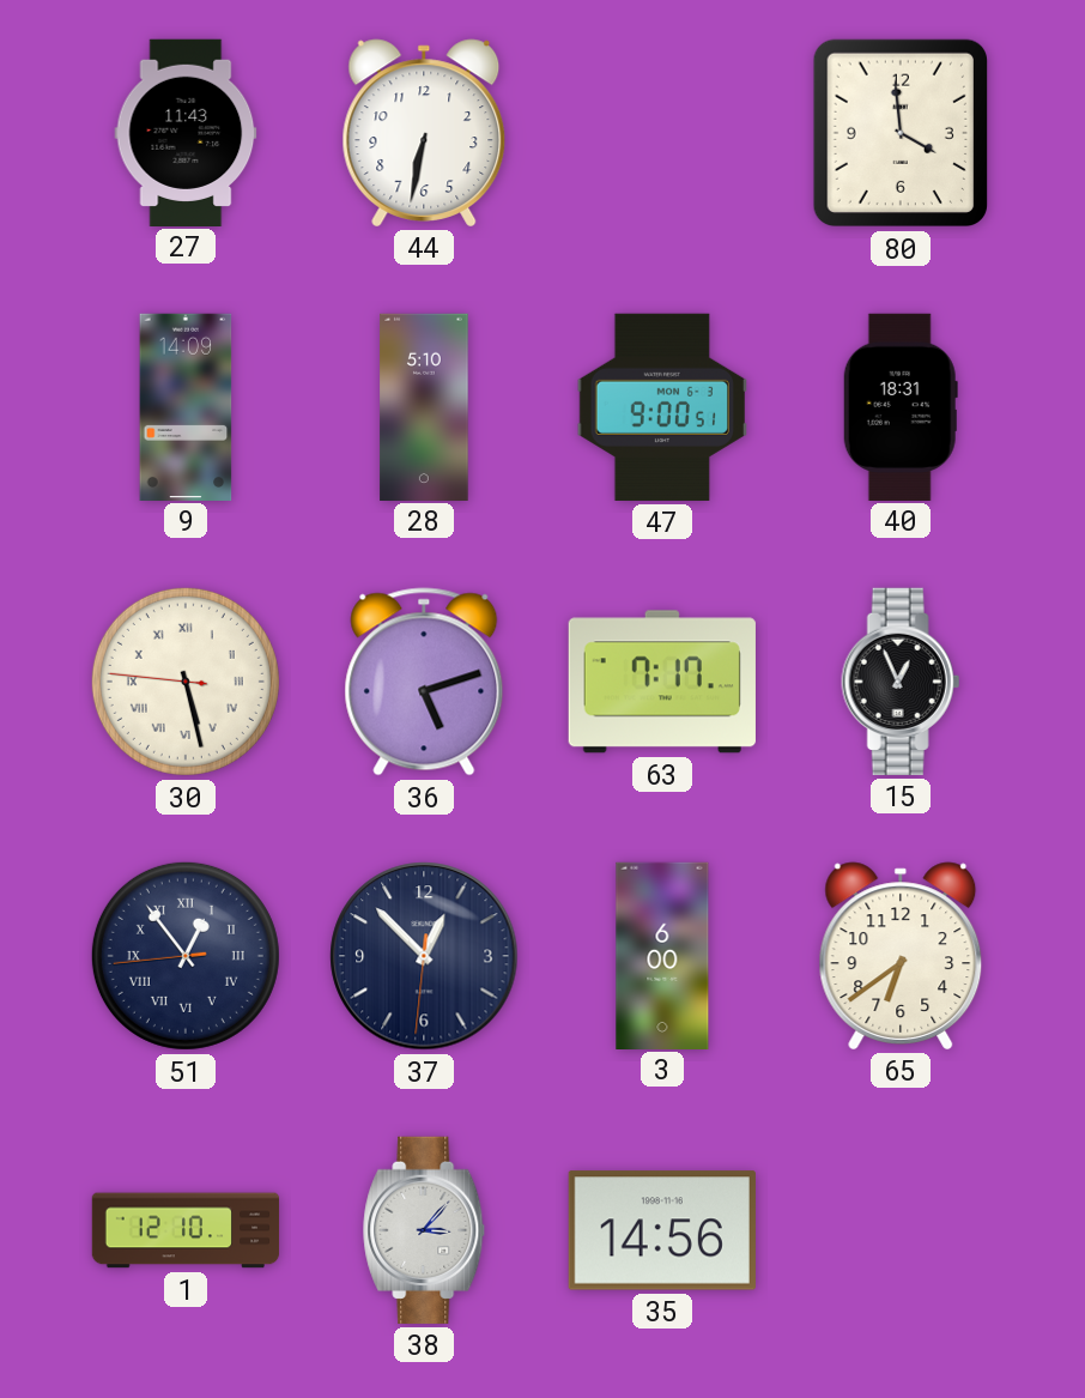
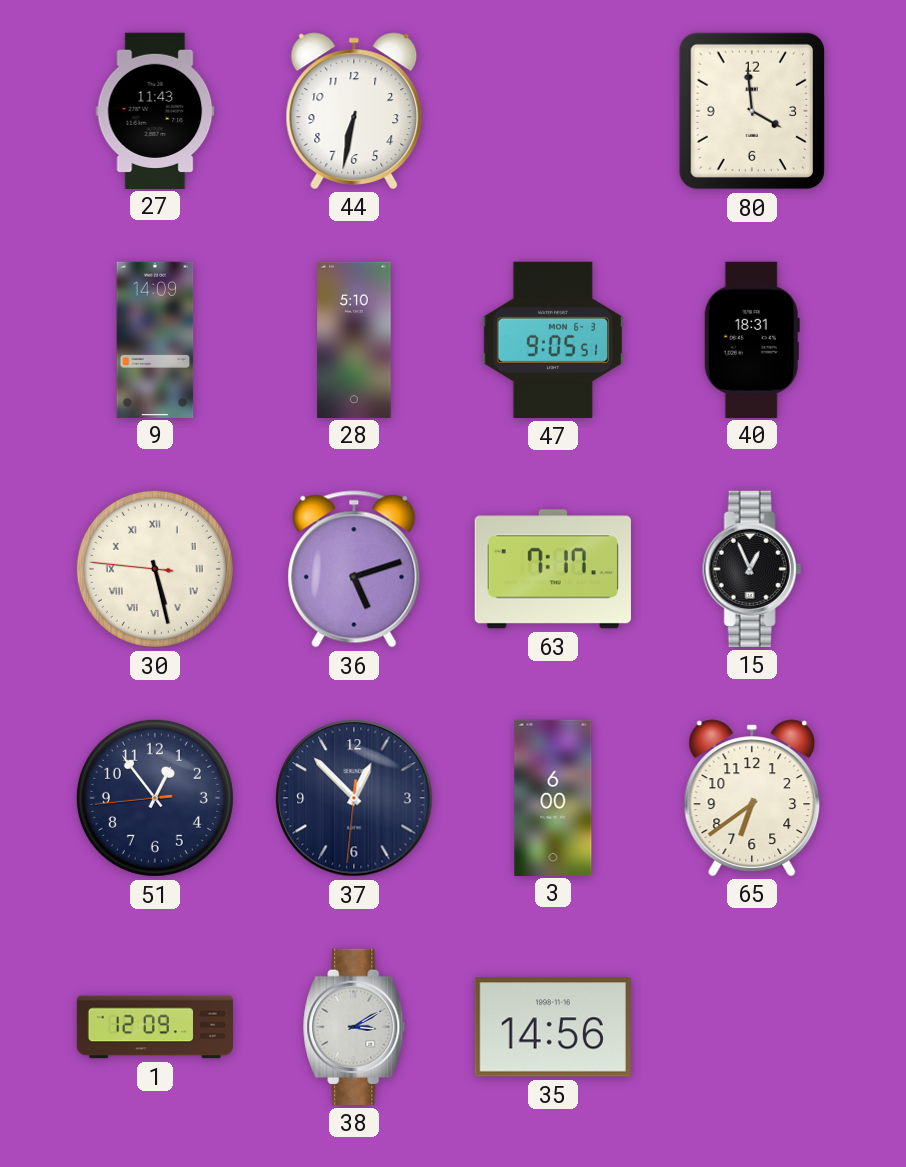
47: 9:00 -> 9:05 (553, 340)
51 numerals: Roman -> Arabic (155, 798)
1: 12:10 -> 12:09 (155, 1027)
38: 3:07 -> 3:10 (355, 1027)
